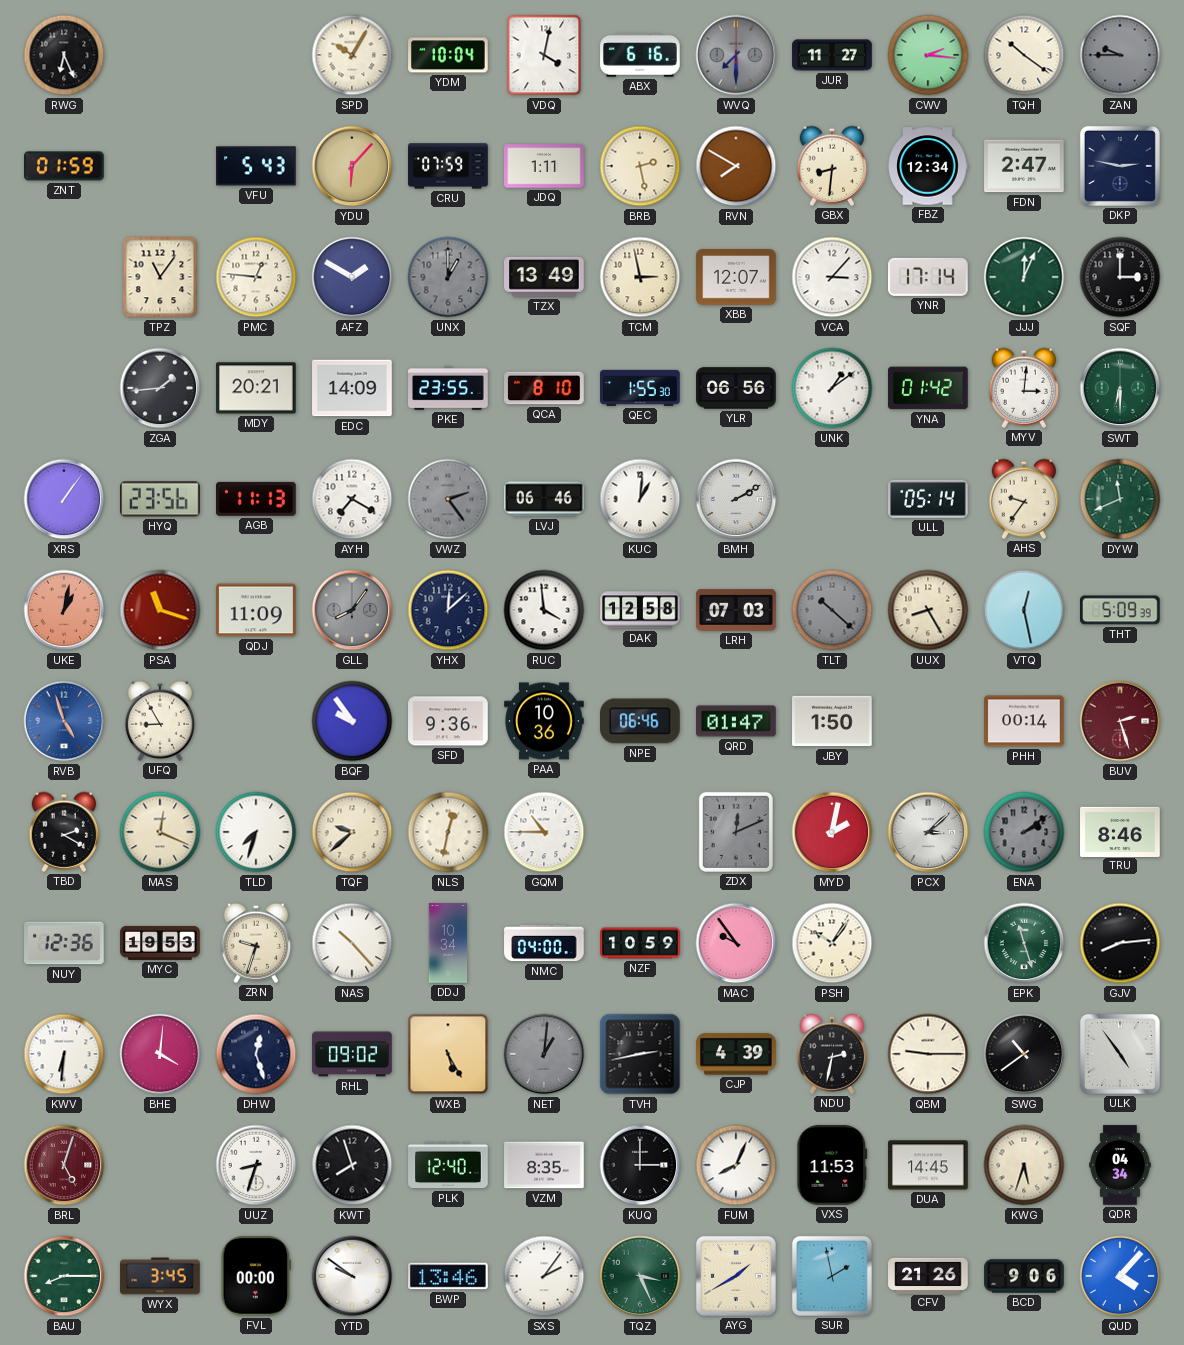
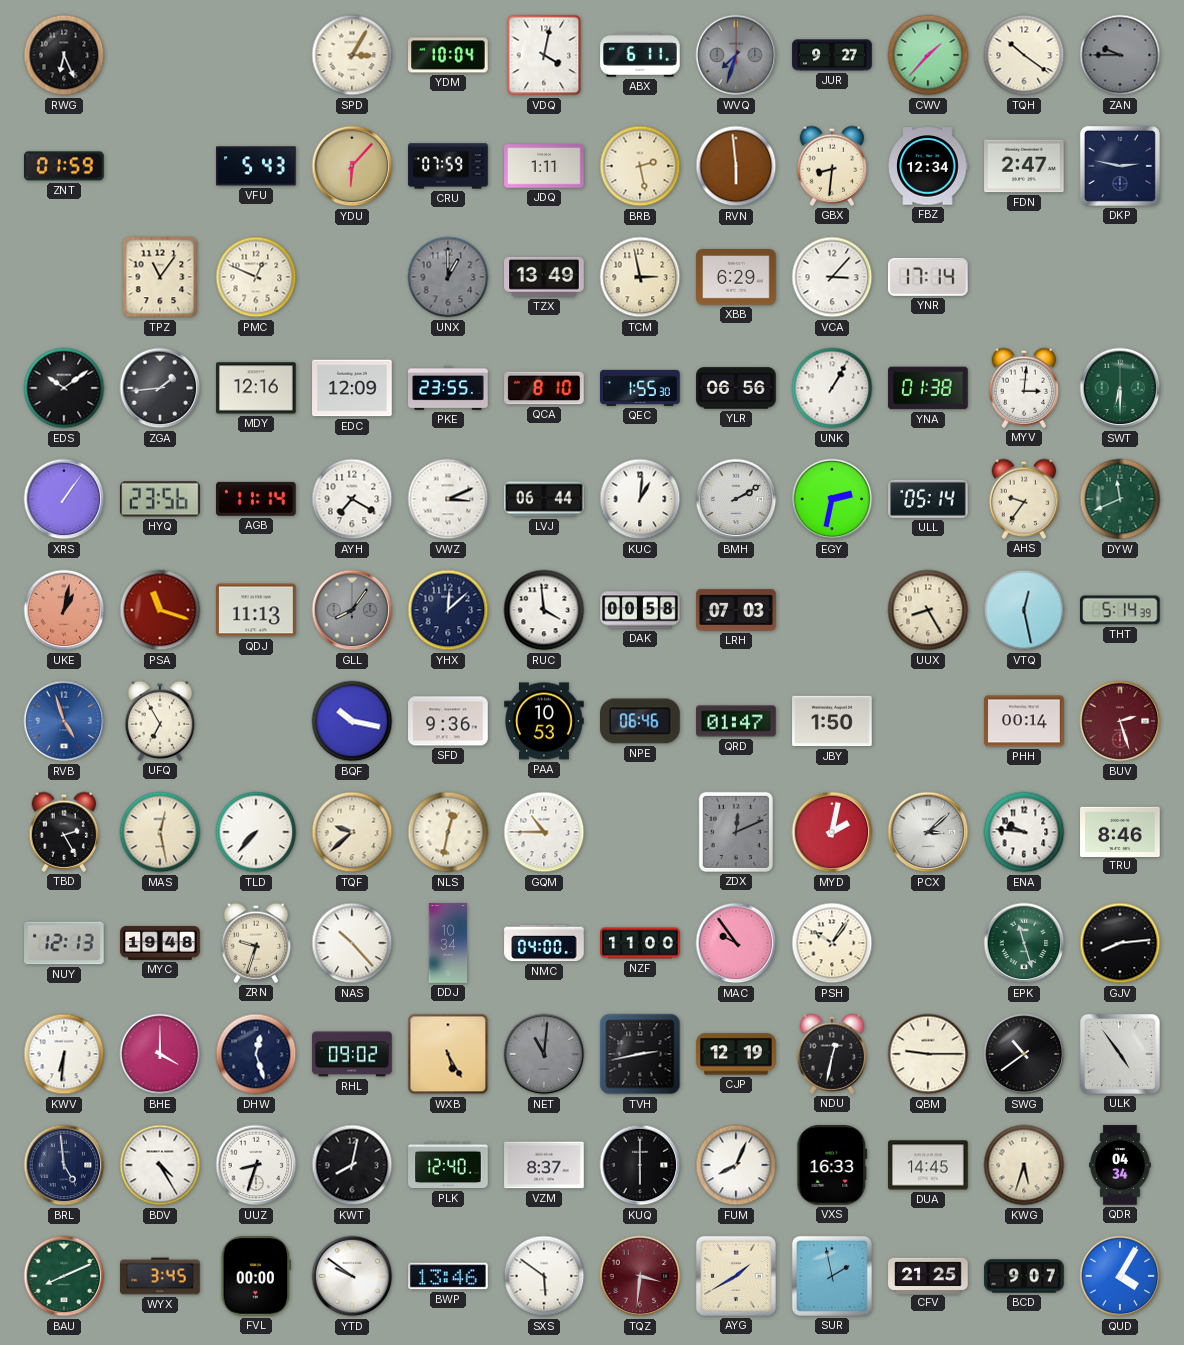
SPD: 10:05 -> 3:05 (352, 55)
ABX: 6:16 -> 6:11 (640, 55)
WVQ: 7:30 -> 7:33 (736, 55)
JUR: 11:27 -> 9:27 (832, 55)
CWV: 2:16 -> 1:37 (928, 55)
RVN: 7:50 -> 5:59 (736, 166)
PMC: 12:46 -> 12:49 (256, 277)
AFZ: 1:50 -> none (352, 277)
XBB: 12:07 -> 6:29 (736, 277)
JJJ: 12:04 -> none (1024, 277)
SQF: 3:00 -> none (1120, 277)
EDS: none -> 10:09 (64, 388)
MDY: 20:21 -> 12:16 (256, 388)
EDC: 14:09 -> 12:09 (352, 388)
UNK: 1:09 -> 1:05 (832, 388)
YNA: 01:42 -> 01:38 (928, 388)
AGB: 11:13 -> 11:14 (257, 499)
VWZ: 2:24 -> 3:11 (448, 499)
VWZ dial: grey -> white (448, 499)
LVJ: 06:46 -> 06:44 (544, 499)
EGY: none -> 2:32 (832, 499)
QDJ: 11:09 -> 11:13 (256, 610)
DAK: 12:58 -> 00:58 (640, 610)
TLT: 10:22 -> none (832, 610)
THT: 5:09 -> 5:14 (1120, 610)
UFQ: 8:55 -> 6:55 (160, 721)
BQF: 9:54 -> 10:17 (352, 721)
PAA: 10:36 -> 10:53 (544, 721)
TBD: 2:20 -> 2:25 (64, 832)
MAS: 12:19 -> 12:28 (160, 832)
TLD: 7:33 -> 7:37 (256, 832)
ENA: 2:09 -> 9:46 (1024, 832)
ENA dial: grey -> white (1024, 832)
NUY: 12:36 -> 12:13 (64, 943)
MYC: 19:53 -> 19:48 (160, 943)
NZF: 10:59 -> 11:00 (640, 943)
BHE: 4:01 -> 4:00 (160, 1054)
NET: 1:01 -> 11:01 (544, 1054)
CJP: 4:39 -> 12:19 (736, 1054)
NDU: 2:32 -> 12:32 (832, 1054)
BRL: 5:03 -> 4:59 (64, 1165)
BRL dial: burgundy -> navy (64, 1165)
BDV: none -> 4:25 (160, 1165)
KWT: 7:57 -> 8:02 (352, 1165)
VZM: 8:35 -> 8:37 (544, 1165)
KUQ: 3:00 -> 6:00 (640, 1165)
VXS: 11:53 -> 16:33 (832, 1165)
BAU: 8:15 -> 8:11 (64, 1276)
SXS: 2:06 -> 5:51 (544, 1276)
TQZ: 3:26 -> 3:31 (640, 1276)
TQZ dial: green -> burgundy (640, 1276)
CFV: 21:26 -> 21:25 (928, 1275)
BCD: 9:06 -> 9:07 (1024, 1276)
QUD: 4:07 -> 4:05 (1120, 1276)
